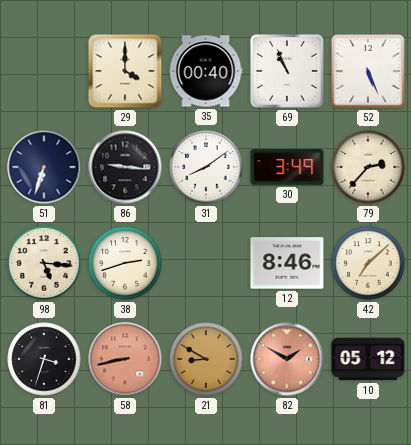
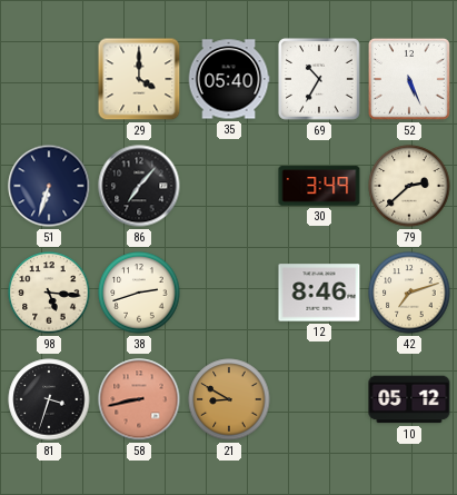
35: 00:40 -> 05:40 (229, 79)
69: 10:56 -> 10:35 (319, 79)
86: 9:16 -> 7:07 (139, 186)
31: 8:09 -> none (206, 167)
79: 2:37 -> 2:38 (409, 186)
42: 7:08 -> 7:12 (409, 293)
82: 1:50 -> none (287, 359)
